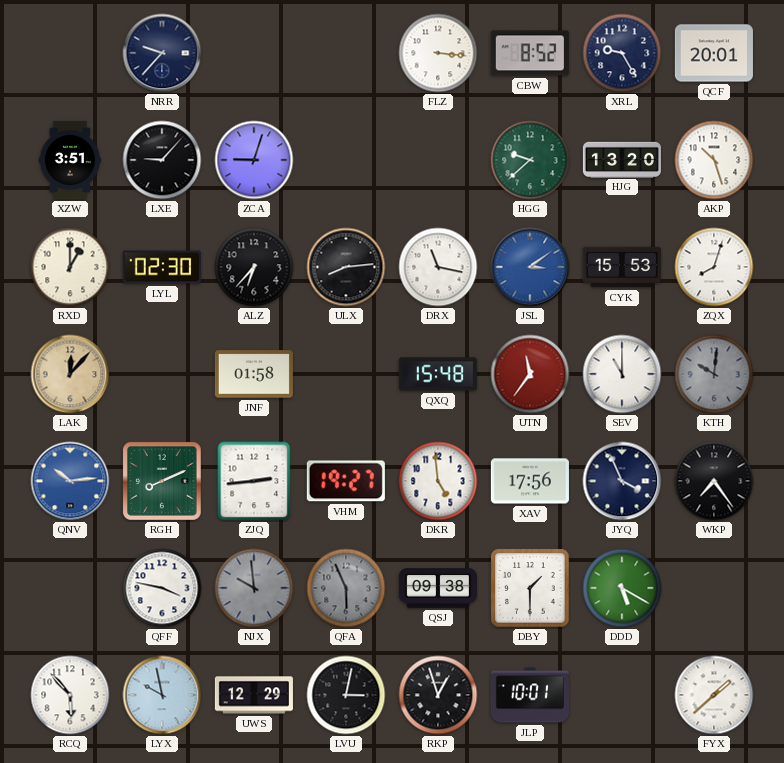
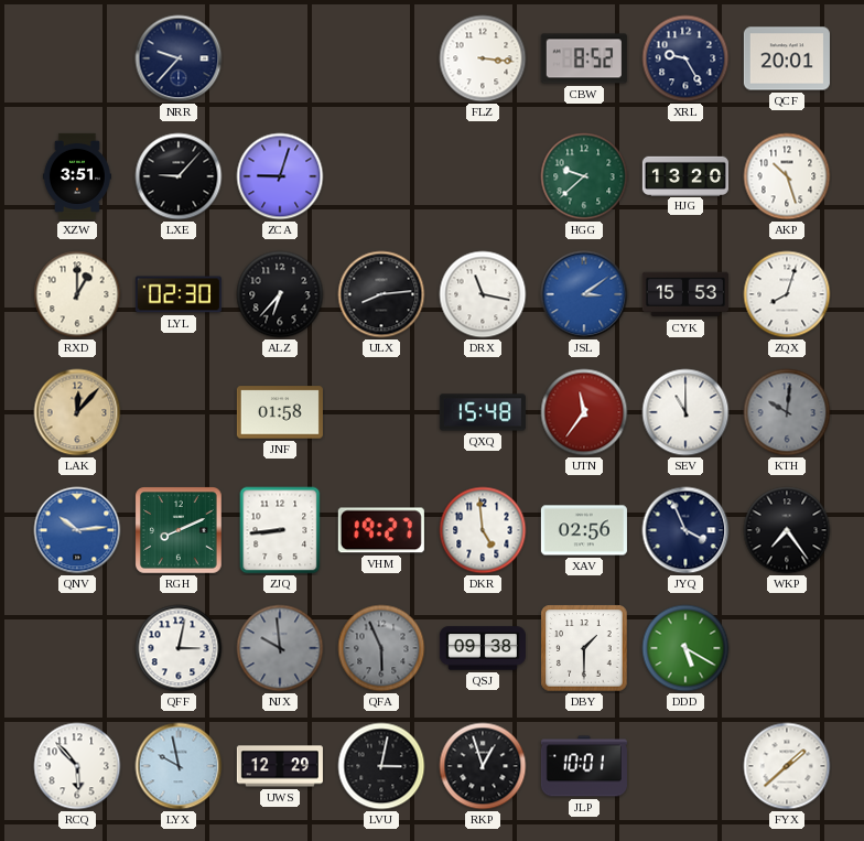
ZJQ: 2:44 -> 8:44 (280, 530)
XAV: 17:56 -> 02:56 (584, 530)
QFF: 3:47 -> 3:02 (179, 648)
